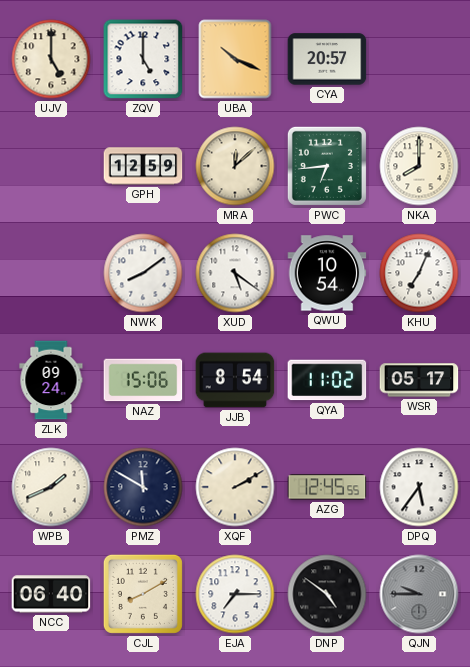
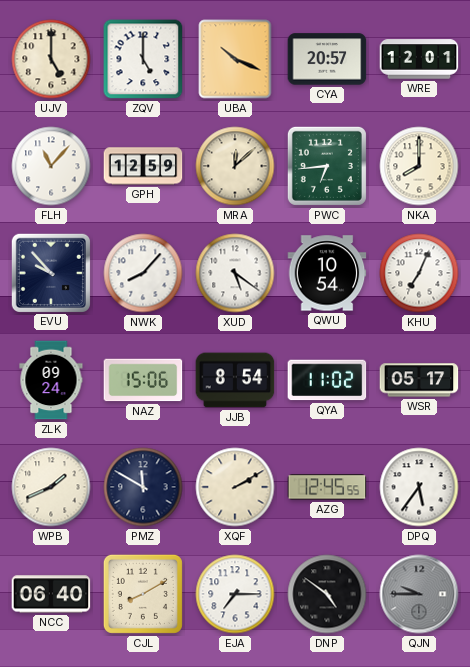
WRE: none -> 12:01 (419, 59)
FLH: none -> 11:07 (51, 166)
EVU: none -> 9:53 (50, 272)
NWK: 8:09 -> 8:07 (143, 273)
